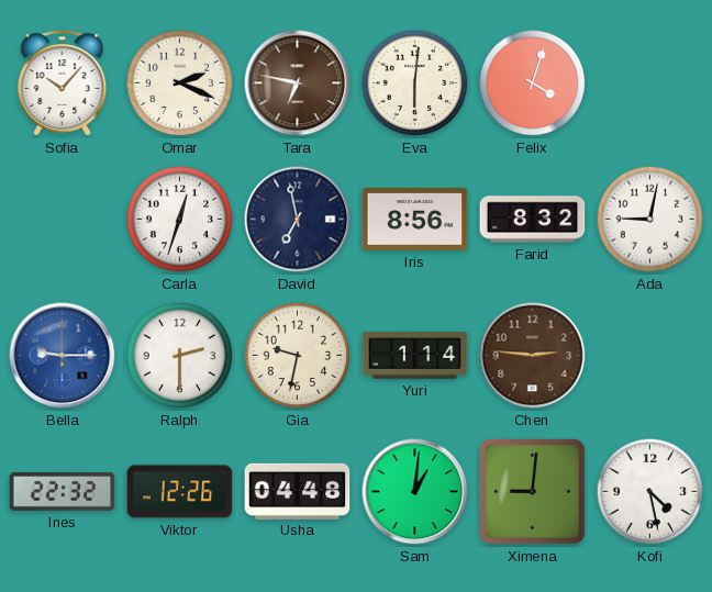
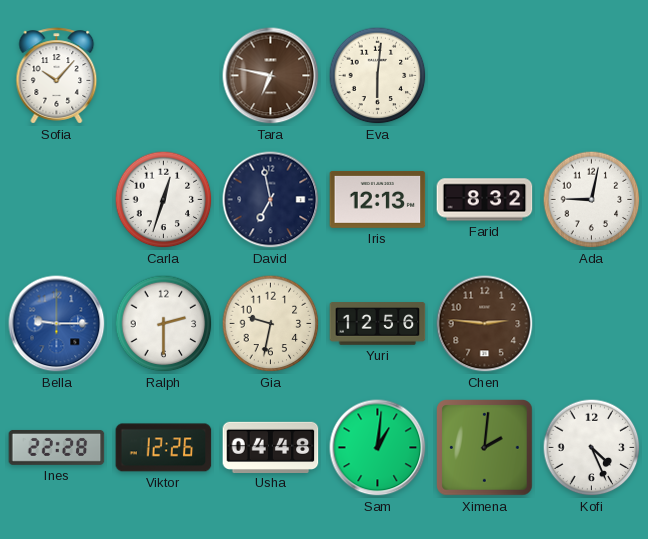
Omar: 2:19 -> none (180, 83)
Felix: 4:03 -> none (533, 83)
Iris: 8:56 -> 12:13 (378, 199)
Yuri: 1:14 -> 12:56 (378, 324)
Ines: 22:32 -> 22:28 (57, 447)
Ximena: 9:01 -> 2:01 (485, 448)
Kofi: 4:28 -> 4:26 (592, 448)
